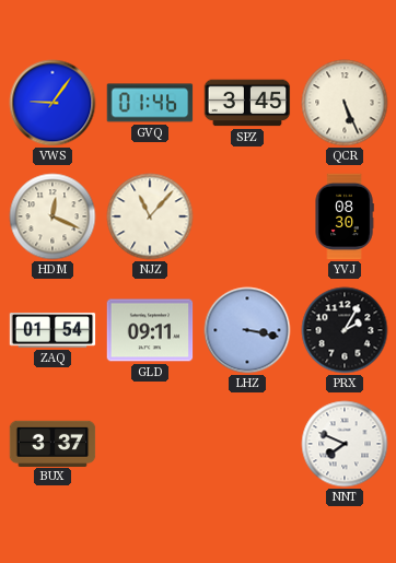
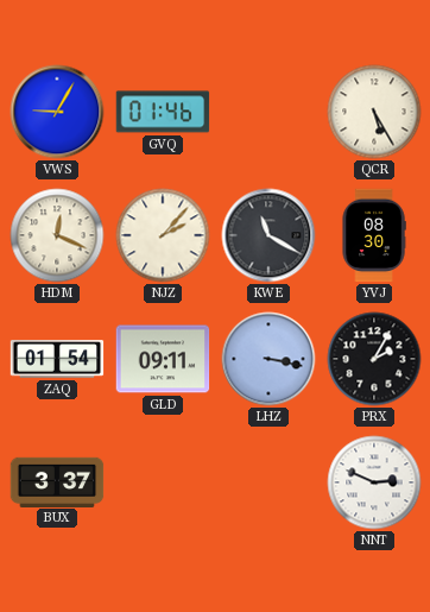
VWS: 9:06 -> 9:05 (57, 112)
SPZ: 3:45 -> none (247, 103)
QCR: 5:26 -> 5:25 (374, 112)
NJZ: 11:07 -> 2:07 (163, 235)
KWE: none -> 11:20 (268, 235)
NNT: 7:49 -> 2:49 (374, 482)
